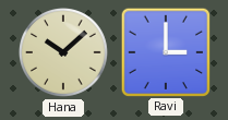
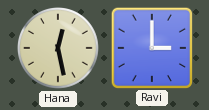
Hana: 10:08 -> 12:28 (59, 49)
